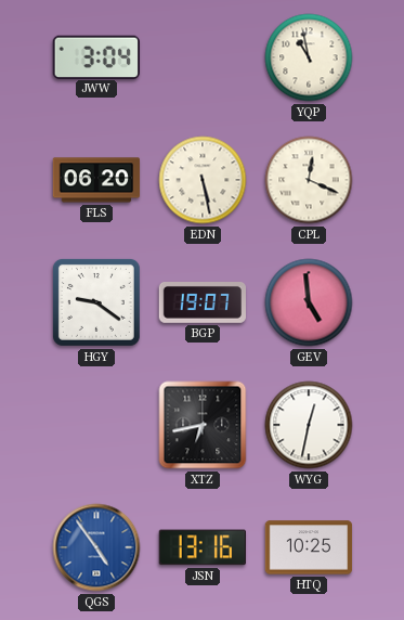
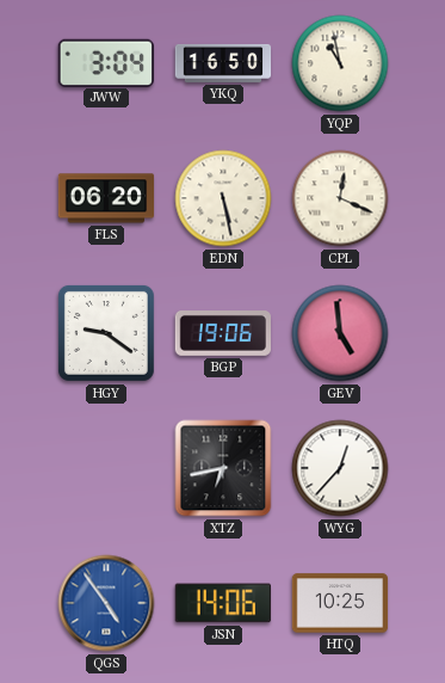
YKQ: none -> 16:50 (223, 63)
BGP: 19:07 -> 19:06 (222, 334)
WYG: 12:32 -> 12:37 (340, 468)
JSN: 13:16 -> 14:06 (222, 603)
